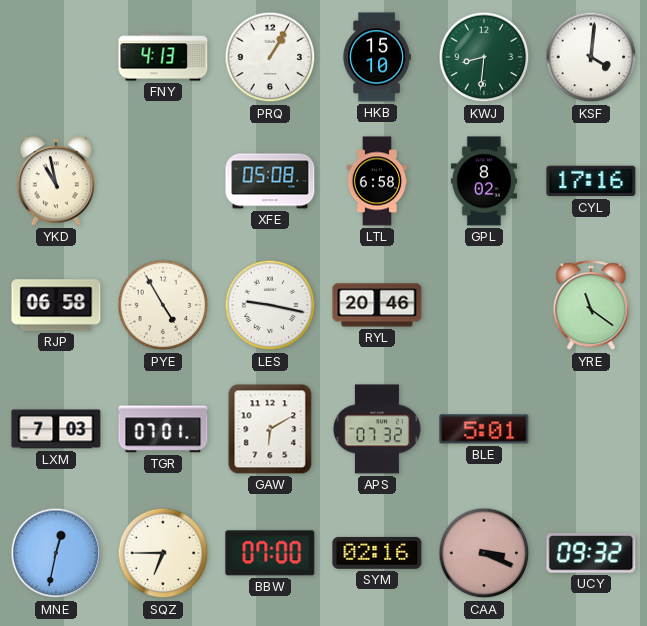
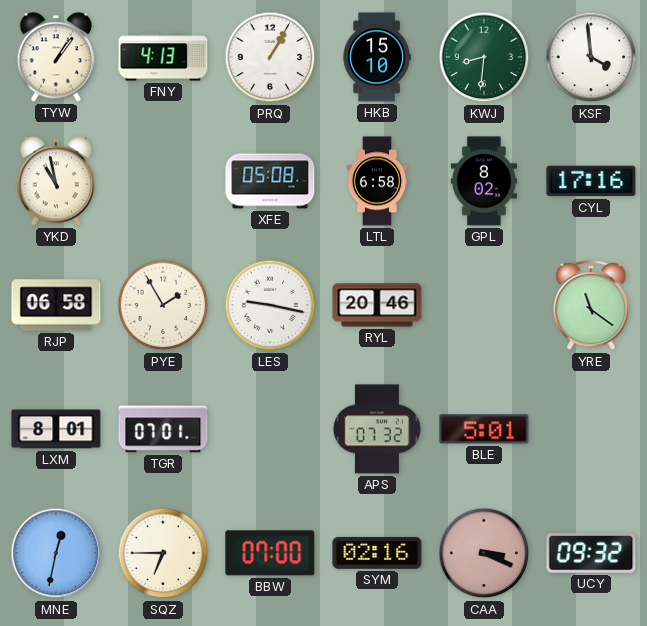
TYW: none -> 1:06 (56, 57)
KSF: 4:01 -> 3:59 (591, 57)
PYE: 4:55 -> 1:55 (163, 305)
LXM: 7:03 -> 8:01 (56, 429)
GAW: 6:10 -> none (270, 429)
